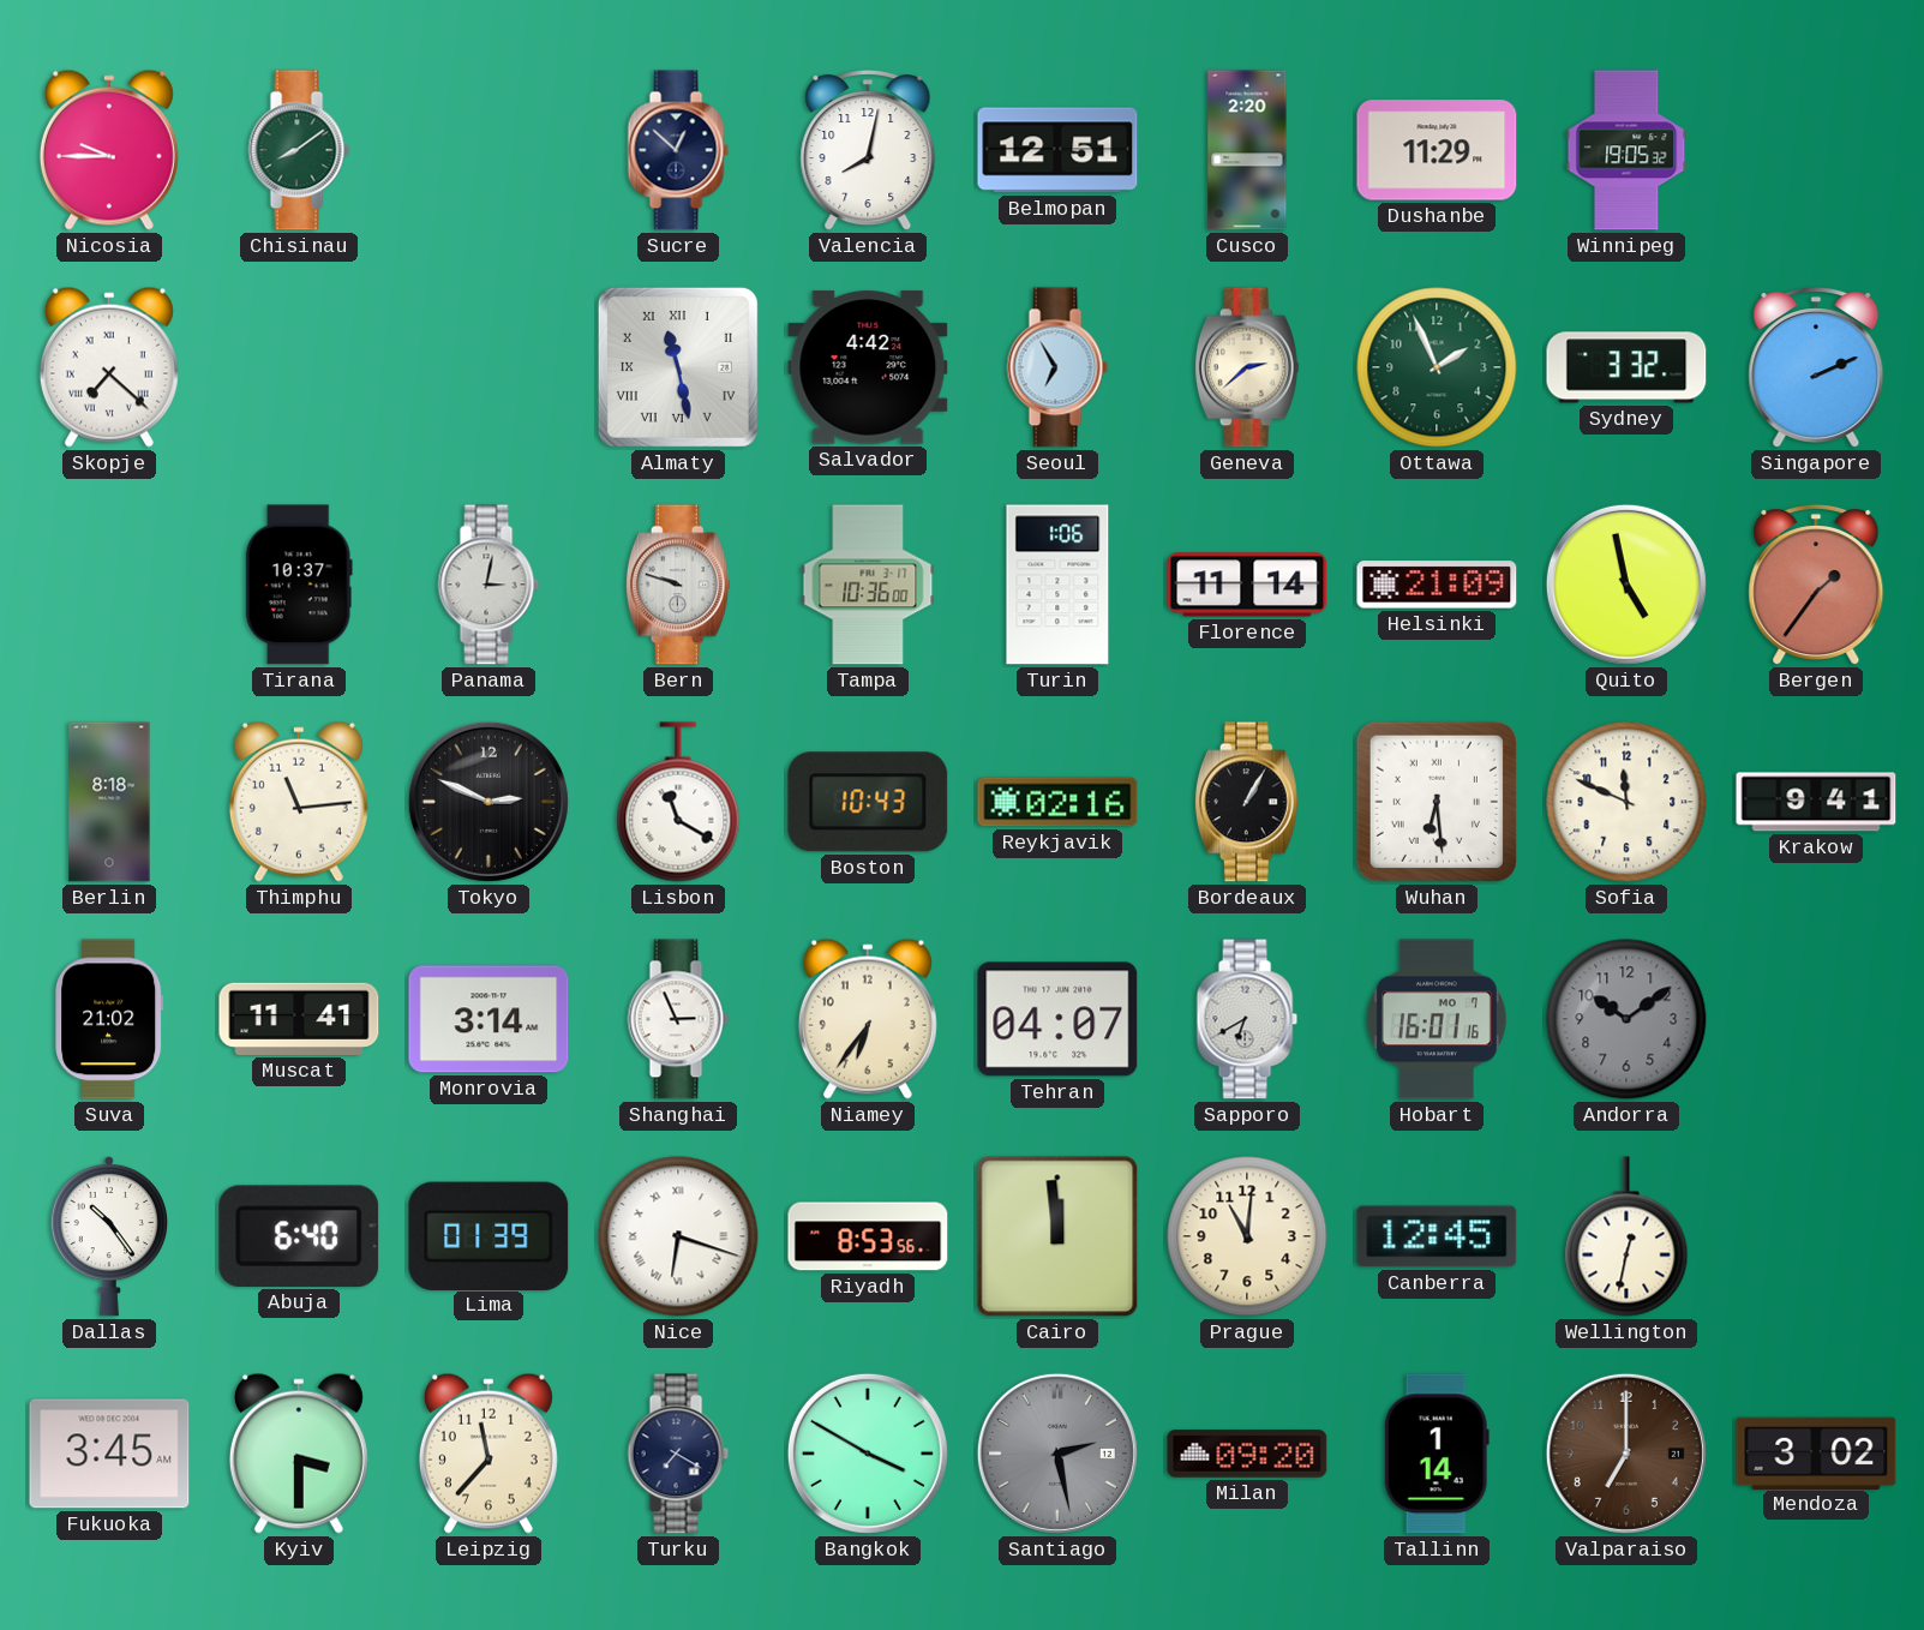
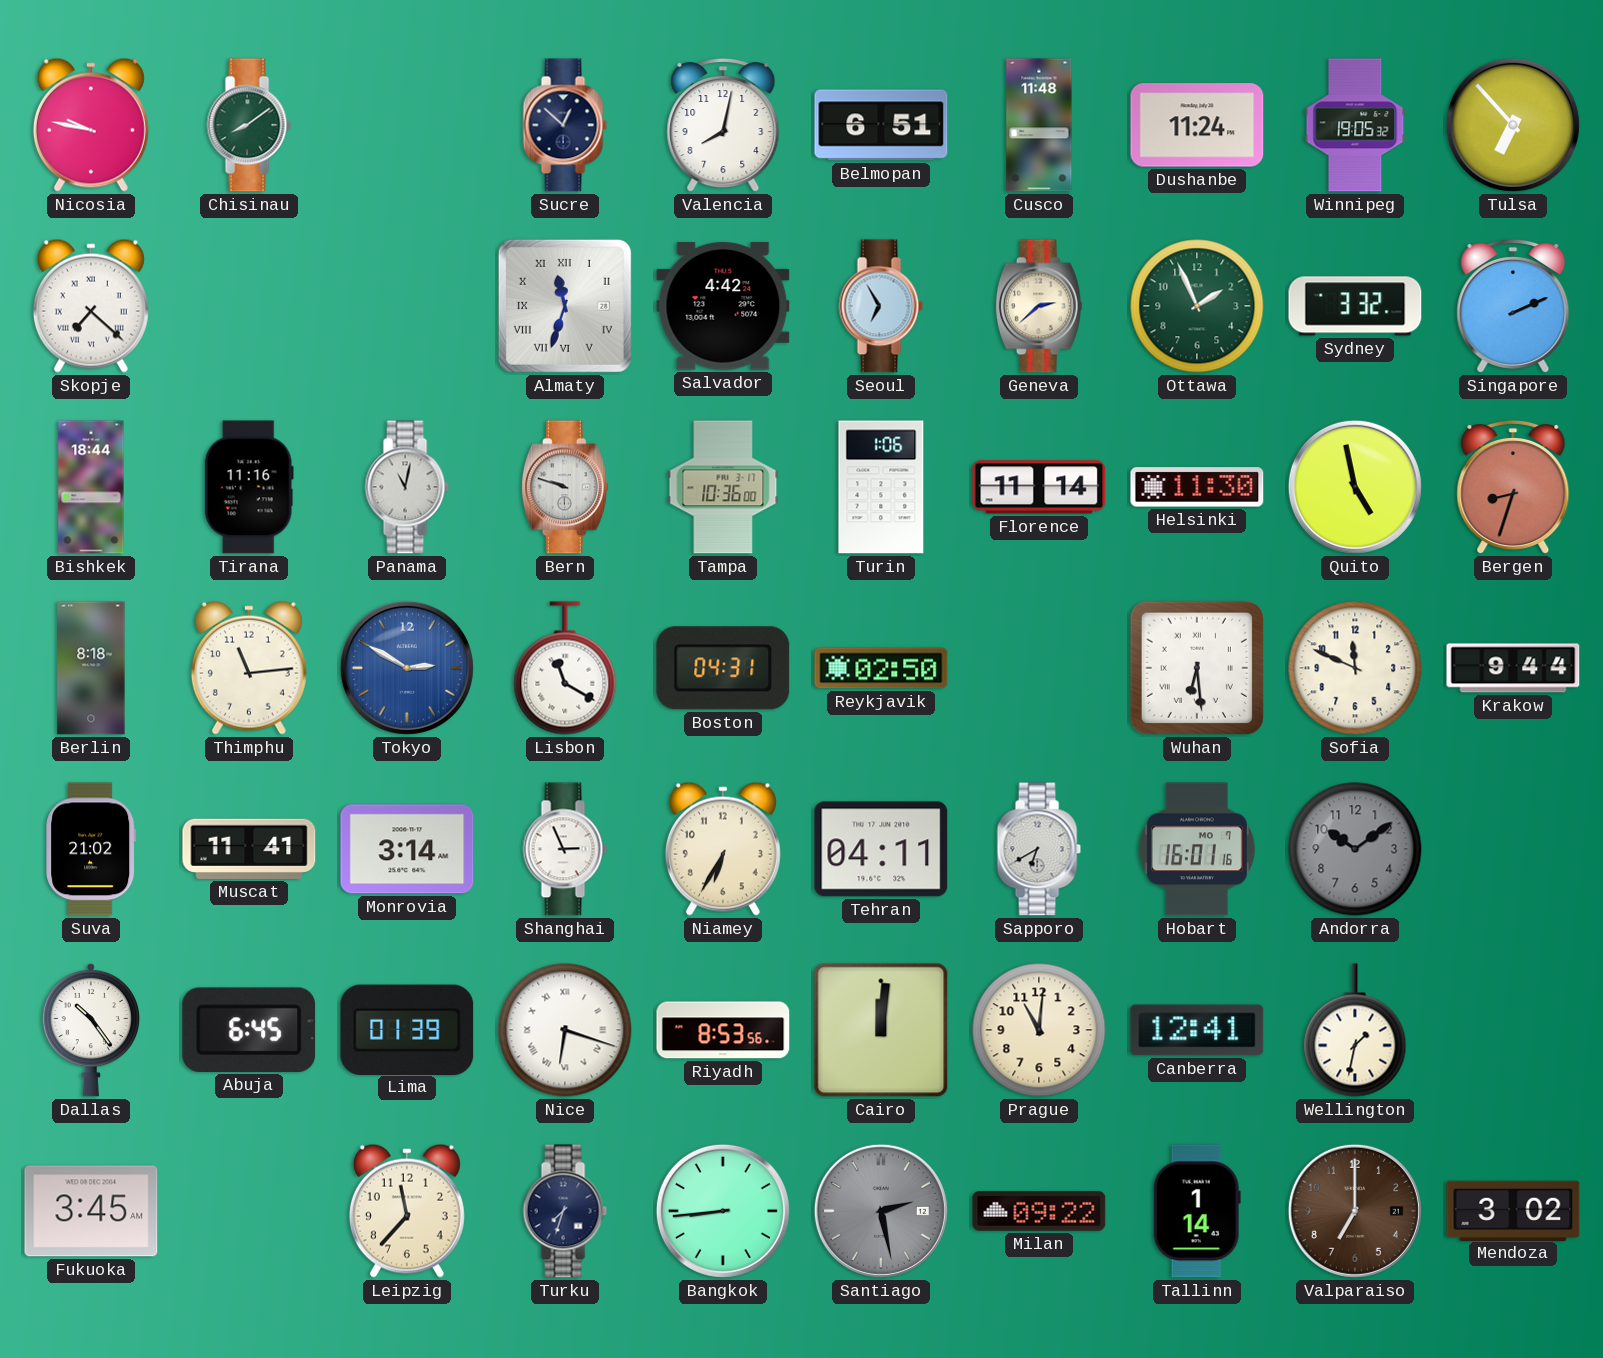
Nicosia: 9:45 -> 9:47 (91, 125)
Belmopan: 12:51 -> 6:51 (881, 125)
Cusco: 2:20 -> 11:48 (1039, 125)
Dushanbe: 11:29 -> 11:24 (1197, 125)
Tulsa: none -> 6:53 (1513, 125)
Almaty: 11:28 -> 11:33 (565, 306)
Bishkek: none -> 18:44 (91, 487)
Tirana: 10:37 -> 11:16 (249, 487)
Panama: 3:02 -> 11:02 (407, 487)
Helsinki: 21:09 -> 11:30 (1197, 487)
Bergen: 1:36 -> 8:33 (1513, 488)
Tokyo: 2:49 -> 2:50 (407, 668)
Tokyo dial: black -> blue (407, 668)
Boston: 10:43 -> 04:31 (723, 668)
Reykjavik: 02:16 -> 02:50 (881, 668)
Bordeaux: 1:05 -> none (1247, 802)
Krakow: 9:41 -> 9:44 (1513, 668)
Niamey: 6:36 -> 6:35 (723, 849)
Tehran: 04:07 -> 04:11 (881, 849)
Abuja: 6:40 -> 6:45 (249, 1030)
Cairo: 11:59 -> 12:01 (881, 1030)
Canberra: 12:45 -> 12:41 (1197, 1030)
Wellington: 12:32 -> 1:32 (1355, 1030)
Kyiv: 3:30 -> none (299, 1454)
Turku: 7:20 -> 7:33 (565, 1211)
Bangkok: 3:50 -> 8:44 (723, 1211)
Milan: 09:20 -> 09:22 (1039, 1212)
